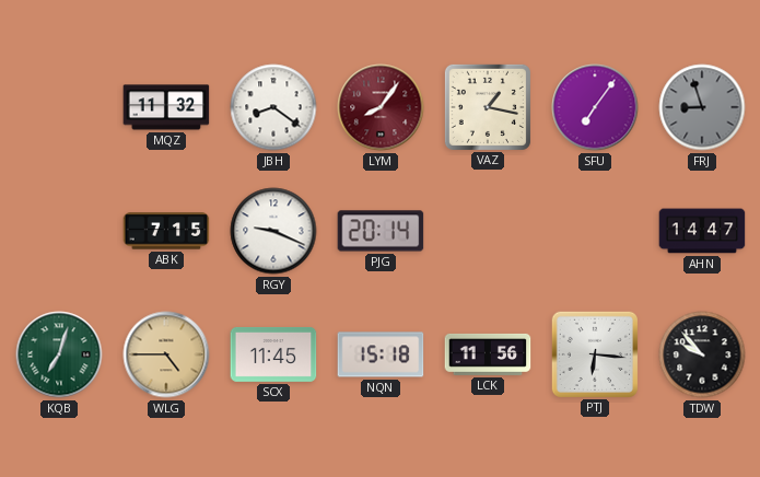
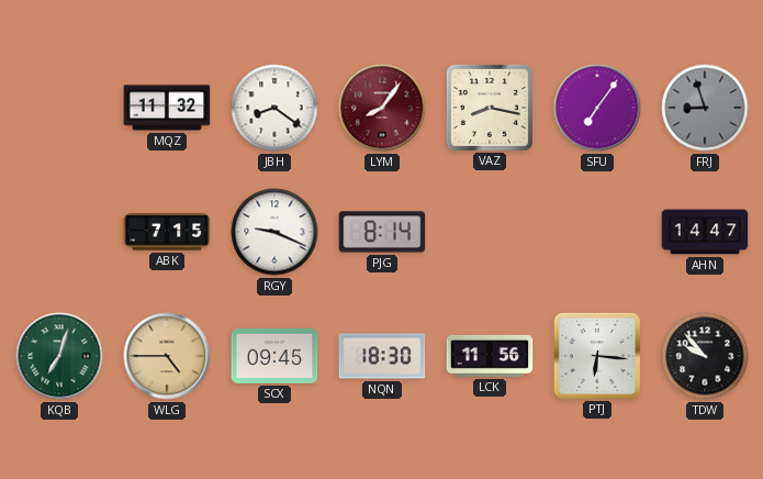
VAZ: 1:17 -> 8:17 (490, 108)
PJG: 20:14 -> 8:14 (382, 232)
SCX: 11:45 -> 09:45 (274, 356)
NQN: 15:18 -> 18:30 (382, 356)
